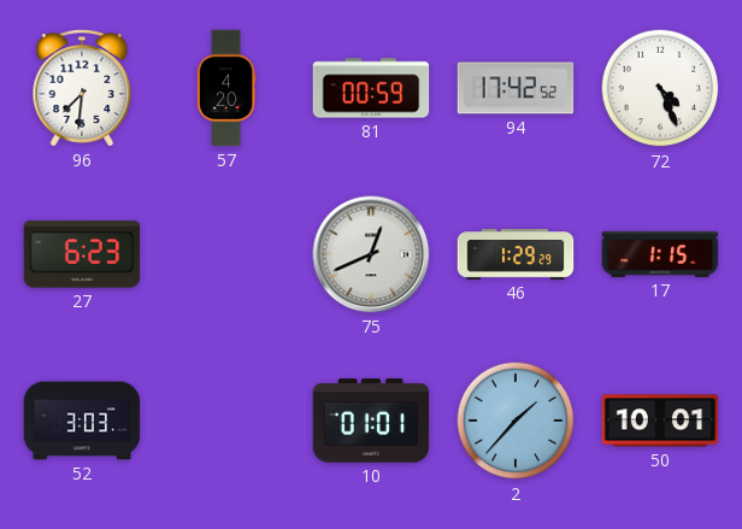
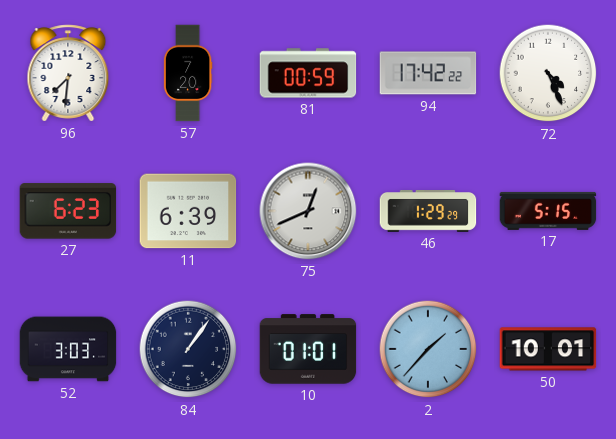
57: 4:20 -> 7:20 (188, 73)
94: 17:42:52 -> 17:42:22 (428, 73)
11: none -> 6:39 (188, 211)
17: 1:15 -> 5:15 (548, 211)
84: none -> 1:06 (188, 349)
